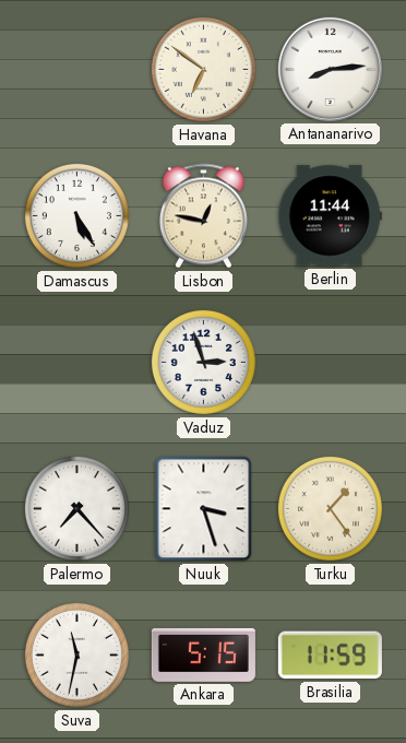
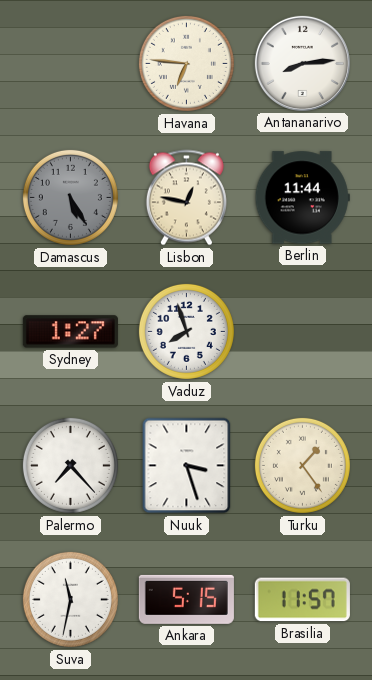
Havana: 6:51 -> 6:46 (186, 63)
Damascus dial: white -> grey (70, 197)
Sydney: none -> 1:27 (70, 332)
Vaduz: 2:57 -> 7:57 (186, 331)
Brasilia: 11:59 -> 11:57 (302, 600)
